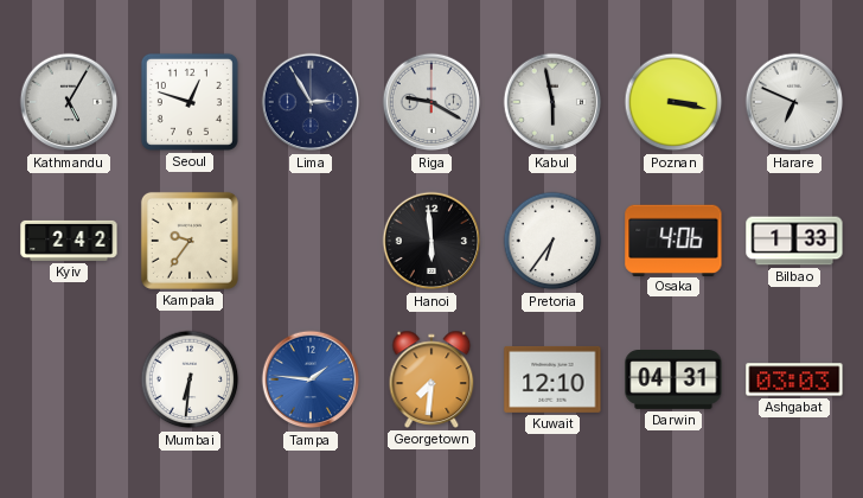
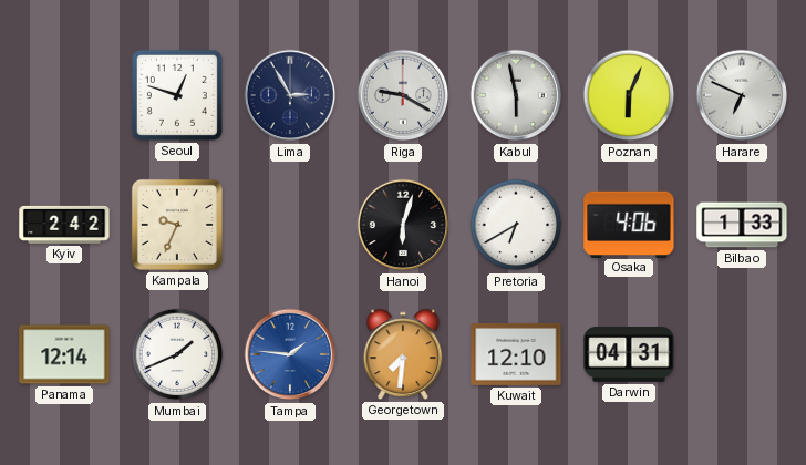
Kathmandu: 5:05 -> none (69, 102)
Poznan: 3:17 -> 6:04 (629, 95)
Kampala: 9:36 -> 9:34 (177, 225)
Hanoi: 5:59 -> 6:03 (403, 225)
Pretoria: 6:36 -> 6:40 (516, 225)
Panama: none -> 12:14 (64, 354)
Mumbai: 6:31 -> 1:41 (177, 354)
Ashgabat: 03:03 -> none (794, 379)
